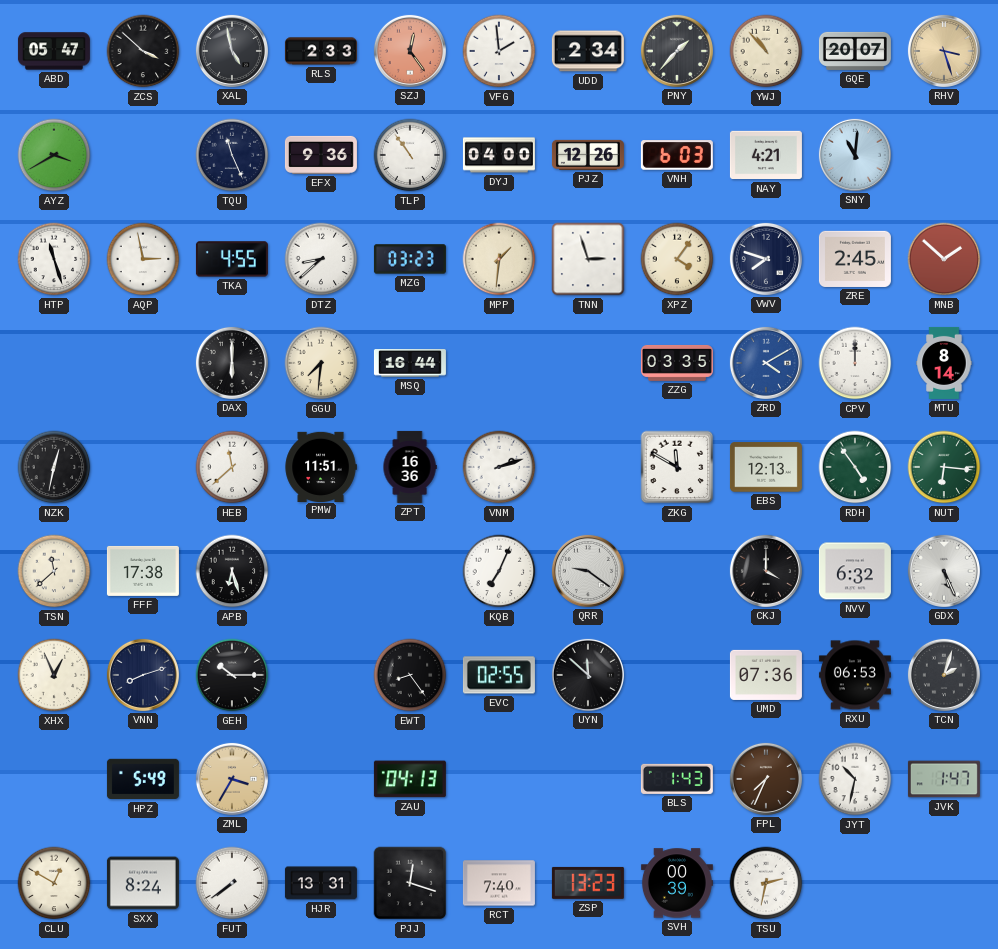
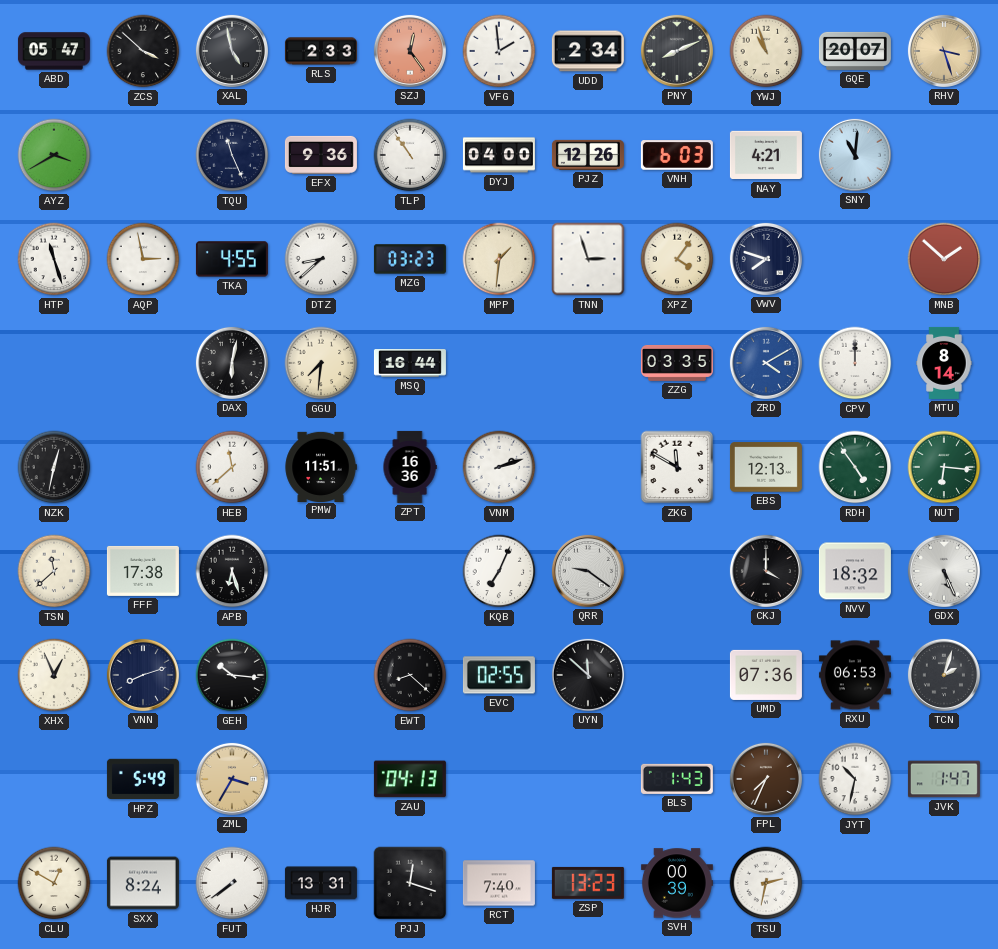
PNY: 1:37 -> 8:11 (677, 51)
YWJ: 10:53 -> 10:57 (766, 51)
ZRE: 2:45 -> none (855, 259)
DAX: 6:00 -> 6:02 (232, 363)
NVV: 6:32 -> 18:32 (855, 571)
GEH: 10:15 -> 10:16 (232, 675)
EWT: 8:24 -> 8:22 (410, 675)
